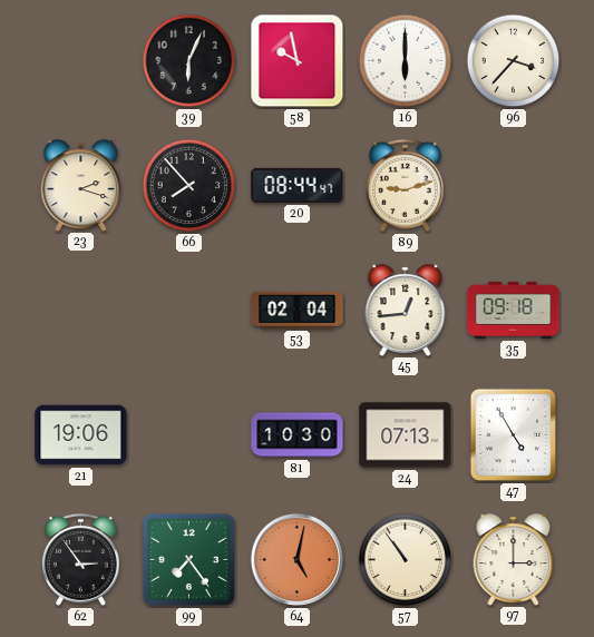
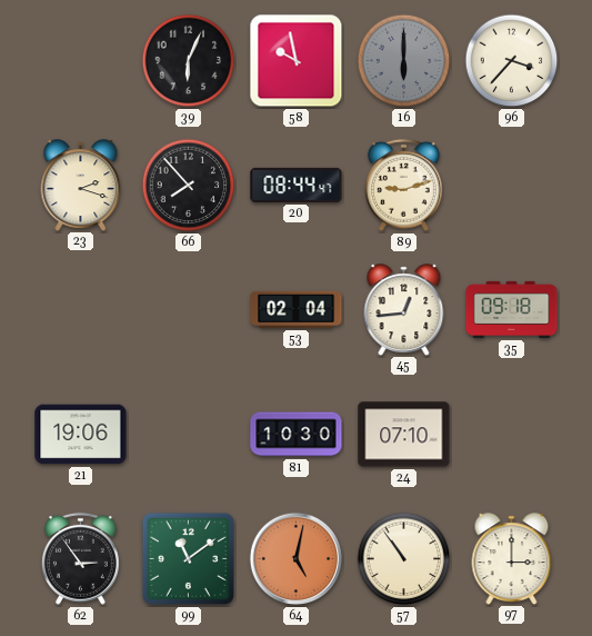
16 dial: white -> grey (404, 61)
24: 07:13 -> 07:10 (404, 435)
47: 4:55 -> none (513, 434)
99: 7:24 -> 11:09 (188, 558)
